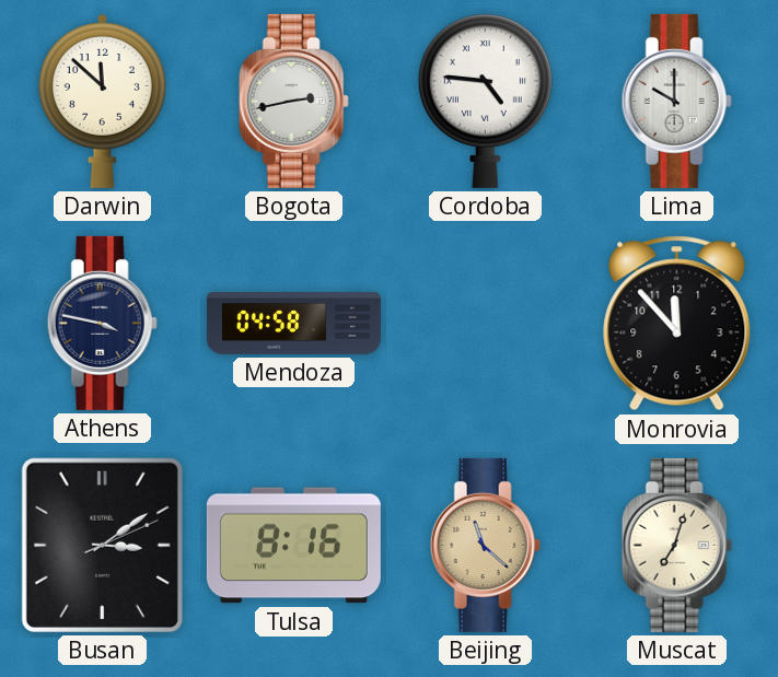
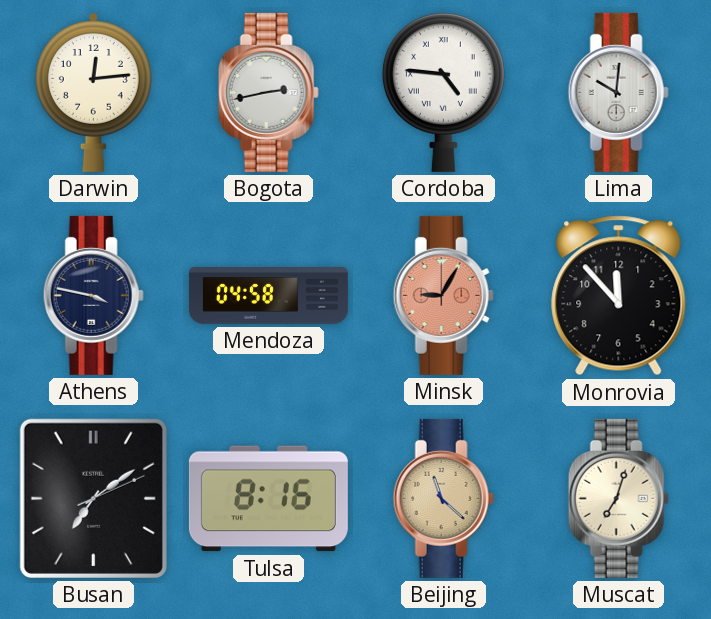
Darwin: 11:52 -> 12:14 (93, 93)
Lima: 10:00 -> 10:01 (618, 92)
Minsk: none -> 9:05 (443, 295)
Busan: 3:09 -> 7:09 (93, 498)
